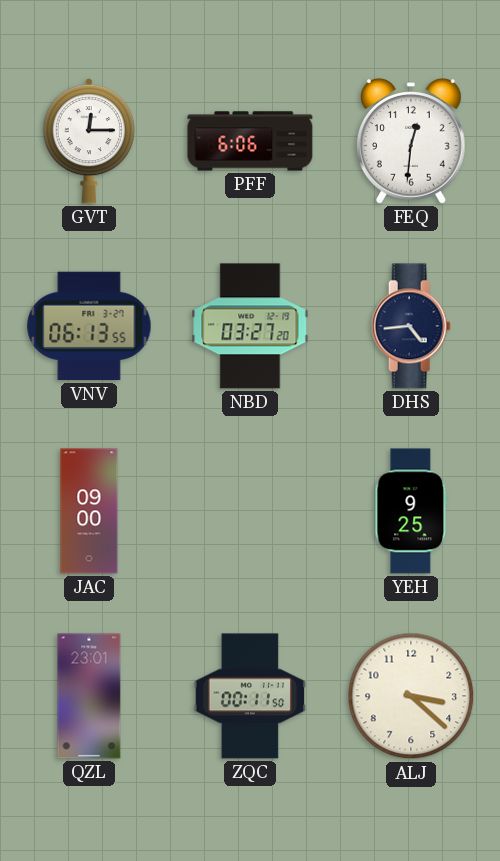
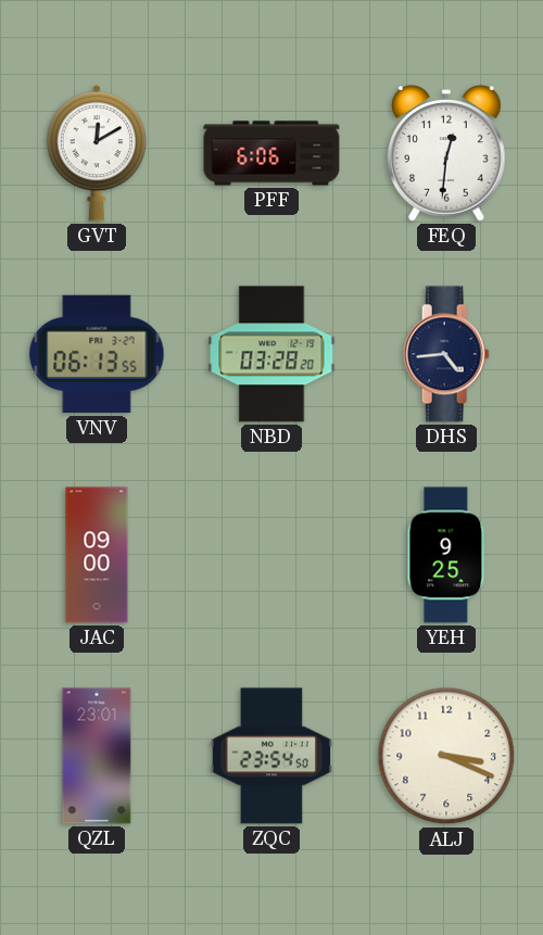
GVT: 12:15 -> 12:10 (96, 153)
NBD: 03:27 -> 03:28 (271, 354)
ZQC: 00:11 -> 23:54 (270, 756)
ALJ: 3:22 -> 3:19 (446, 756)
